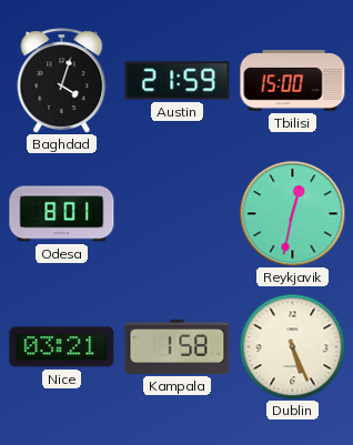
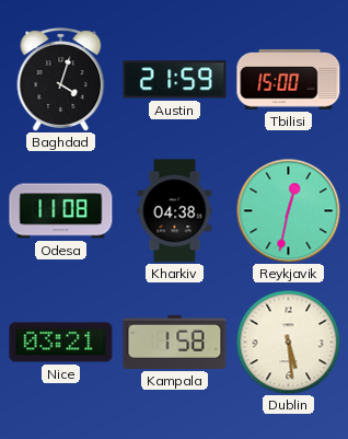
Odesa: 8:01 -> 11:08 (61, 211)
Kharkiv: none -> 04:38 (175, 211)
Dublin: 5:26 -> 5:29 (288, 342)
